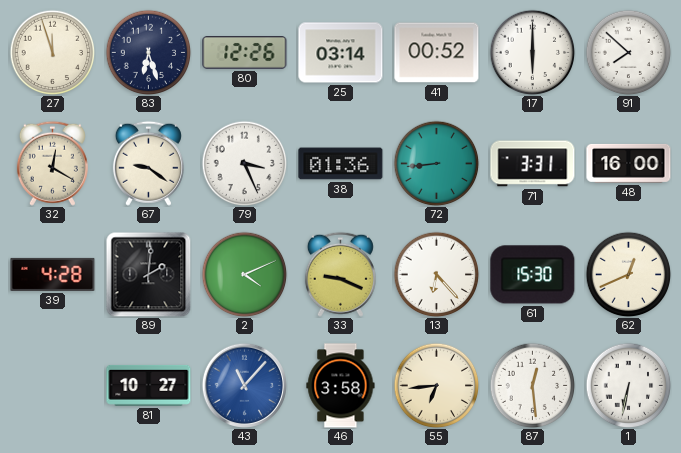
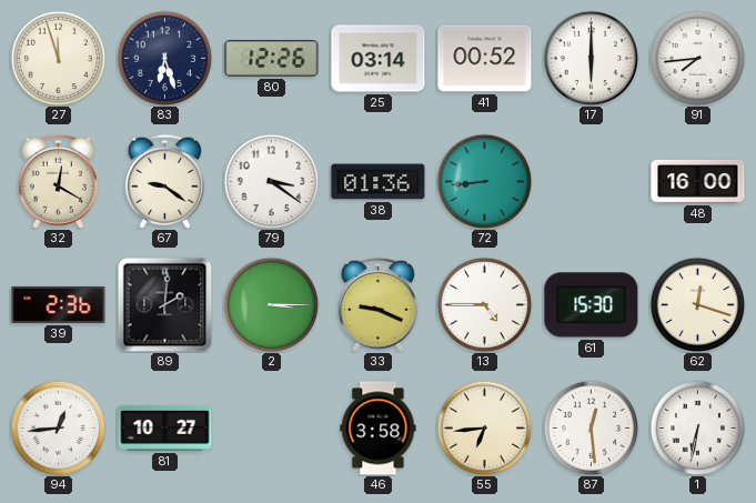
91: 7:52 -> 7:44 (697, 58)
79: 3:26 -> 3:21 (271, 181)
71: 3:31 -> none (533, 164)
39: 4:28 -> 2:36 (59, 304)
2: 4:11 -> 3:15 (271, 304)
13: 6:23 -> 4:45 (484, 304)
62: 12:41 -> 12:18 (697, 304)
94: none -> 12:44 (58, 427)
43: 11:07 -> none (244, 385)
